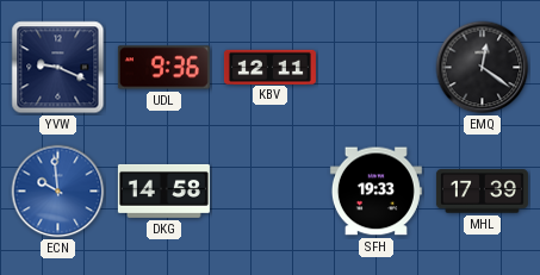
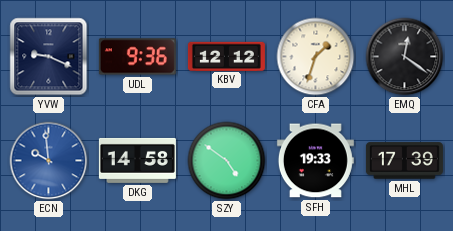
KBV: 12:11 -> 12:12 (226, 56)
CFA: none -> 1:33 (316, 57)
SZY: none -> 4:51 (227, 161)
